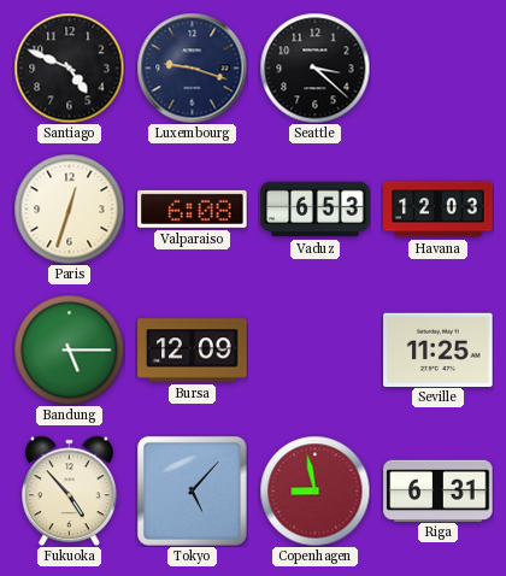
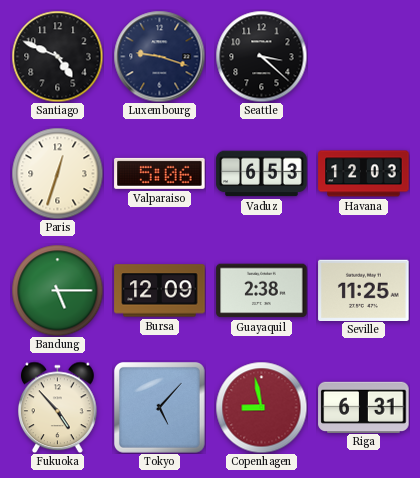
Valparaiso: 6:08 -> 5:06 (160, 173)
Guayaquil: none -> 2:38 (262, 291)
